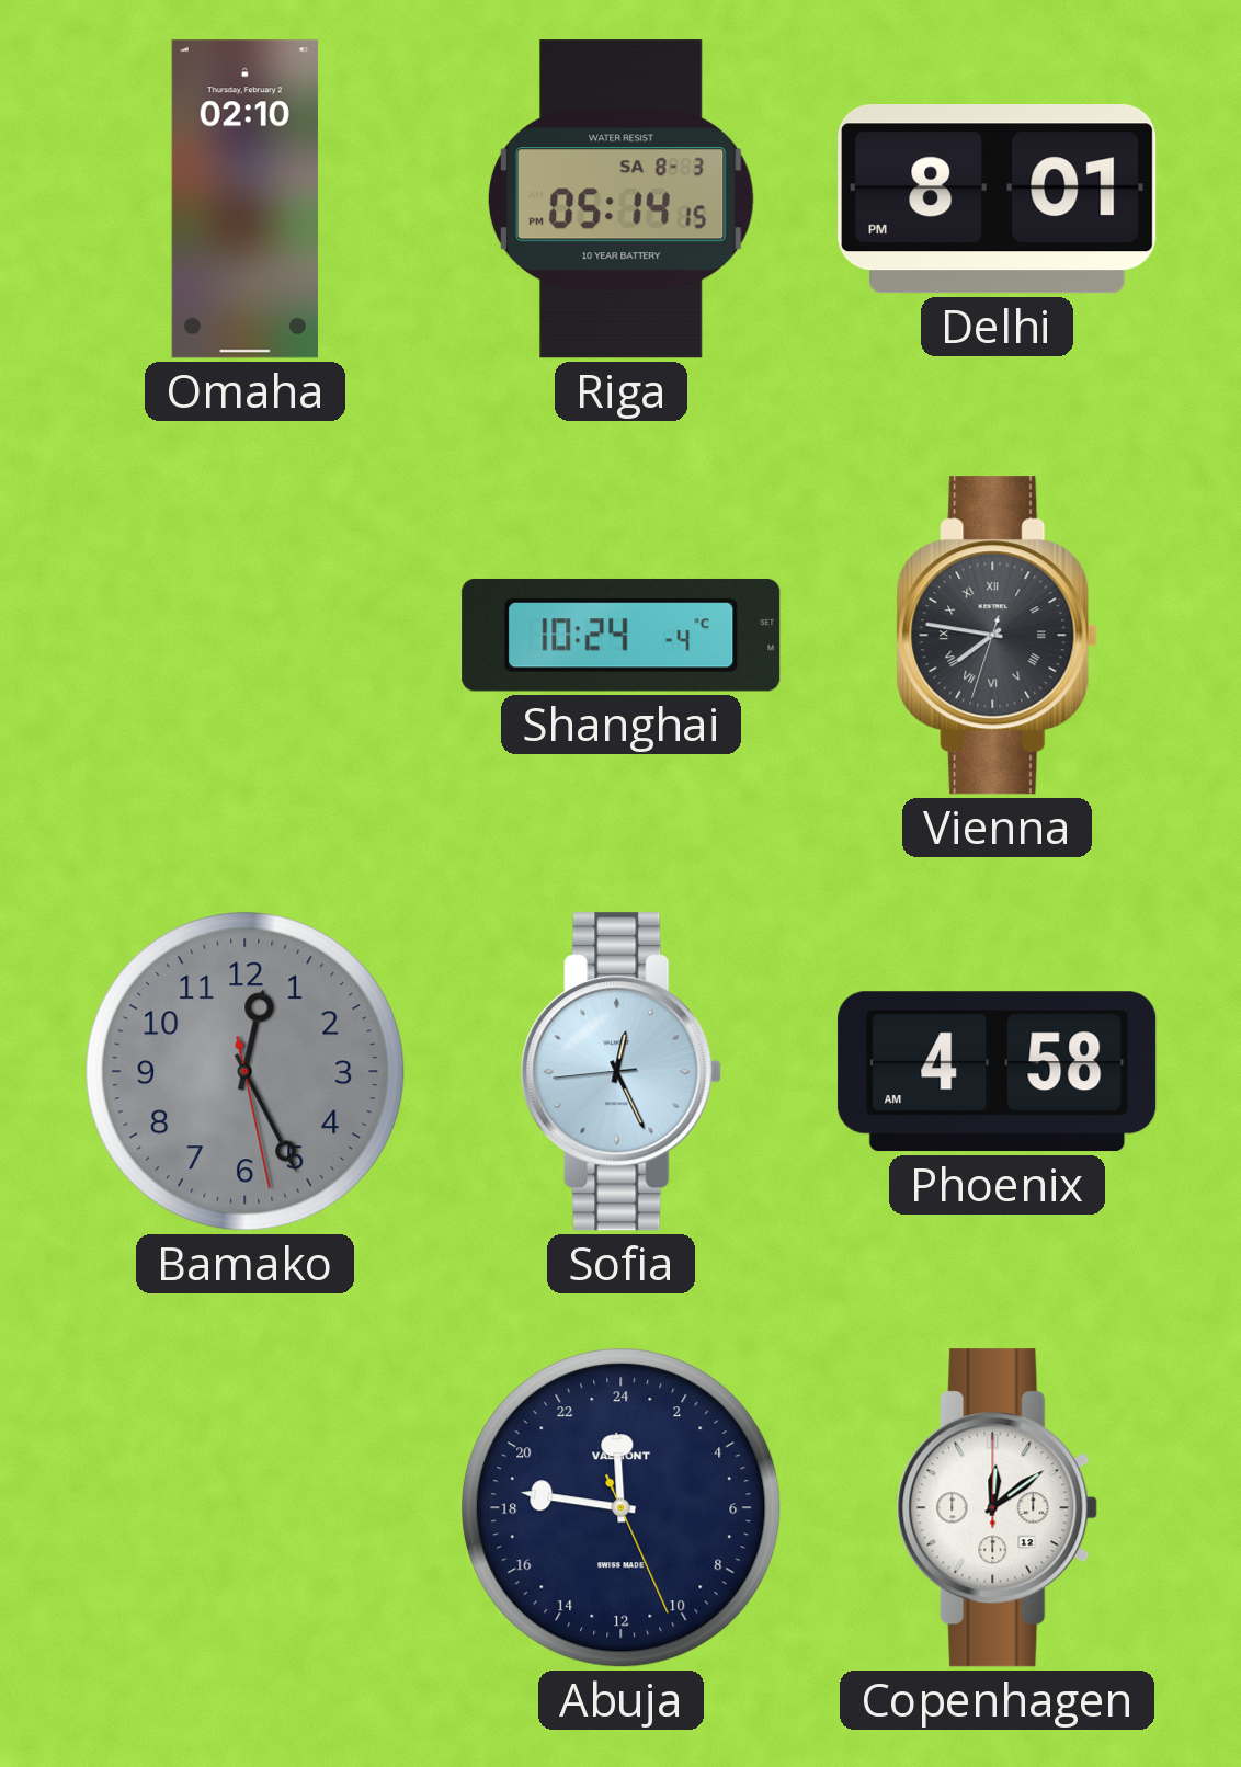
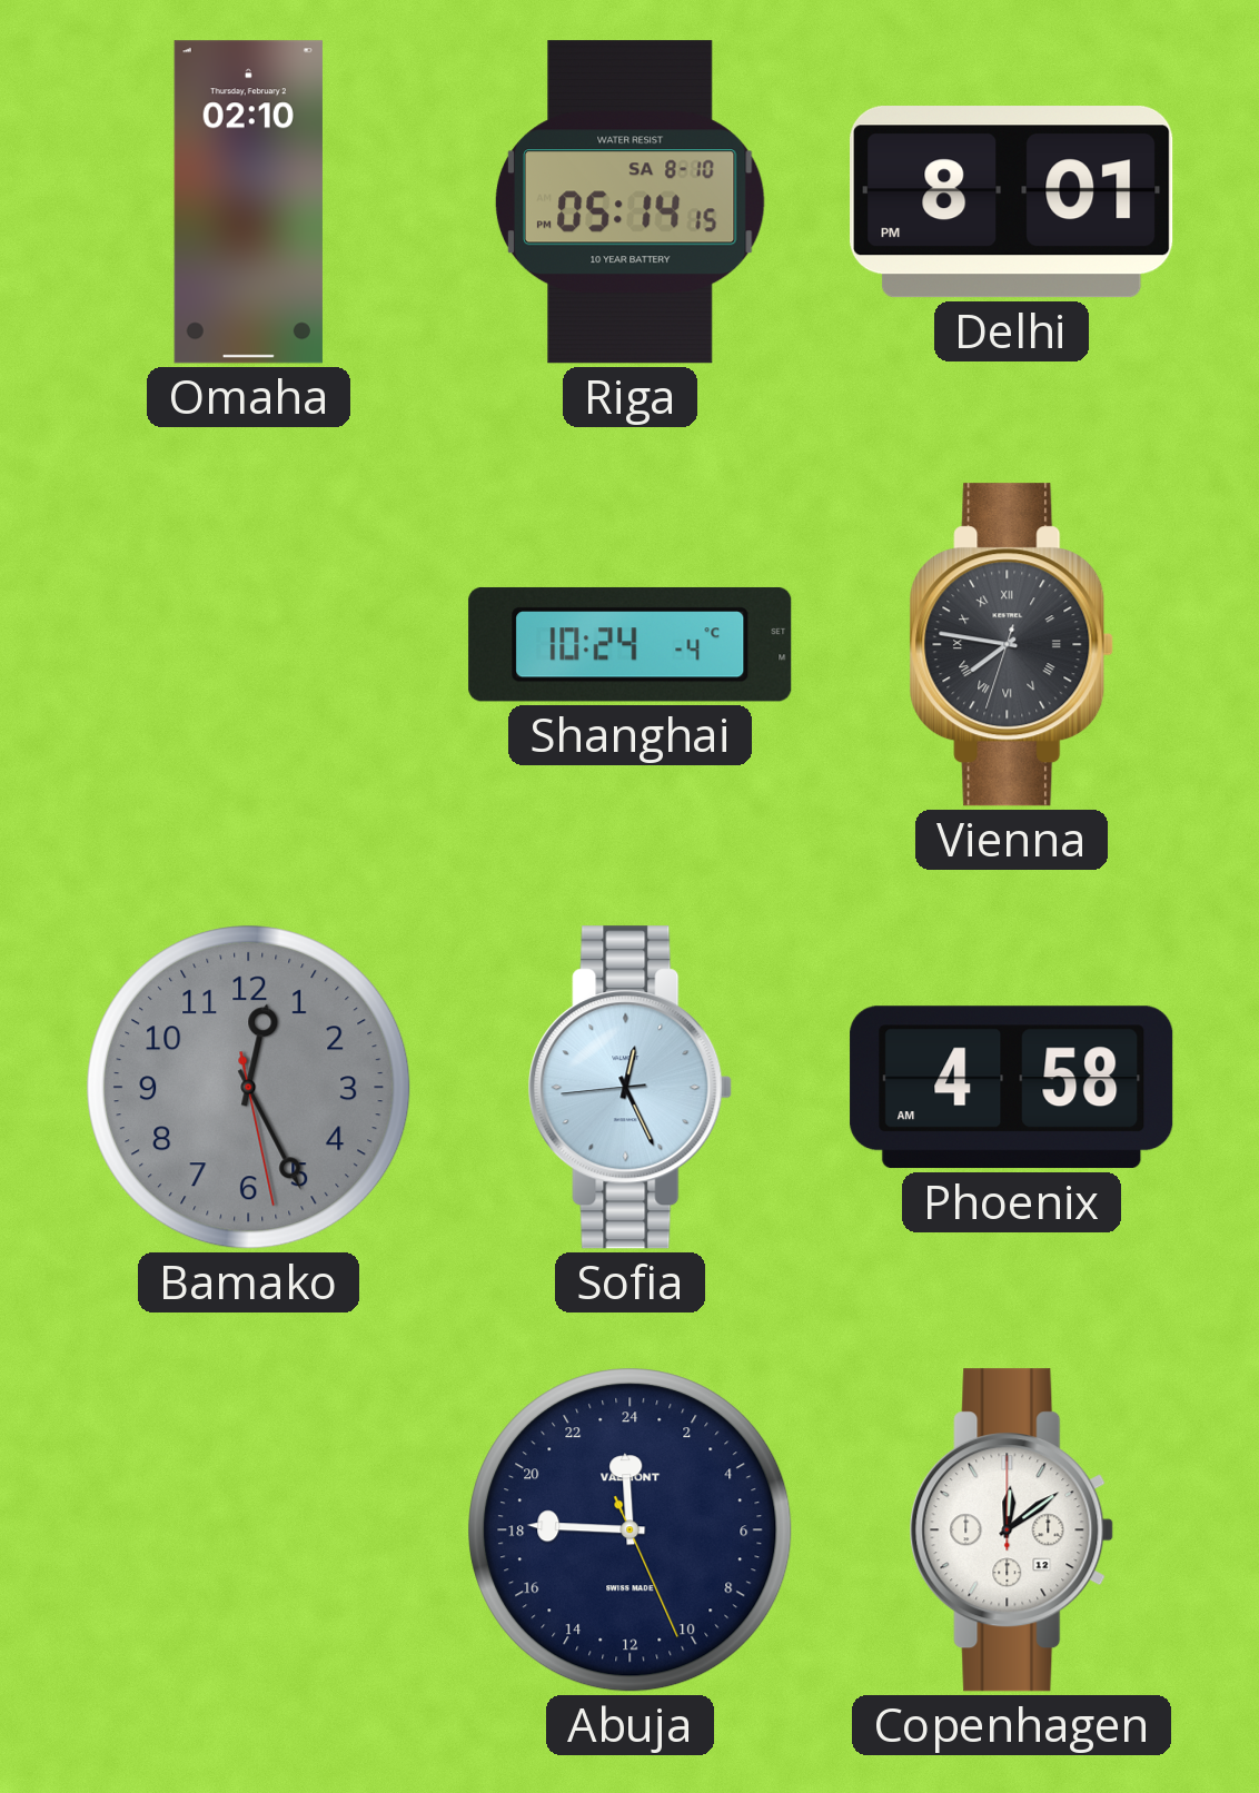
Riga date: SA 8-3 -> SA 8-10 (629, 202)
Abuja: 23:46 -> 23:45 (631, 1531)
